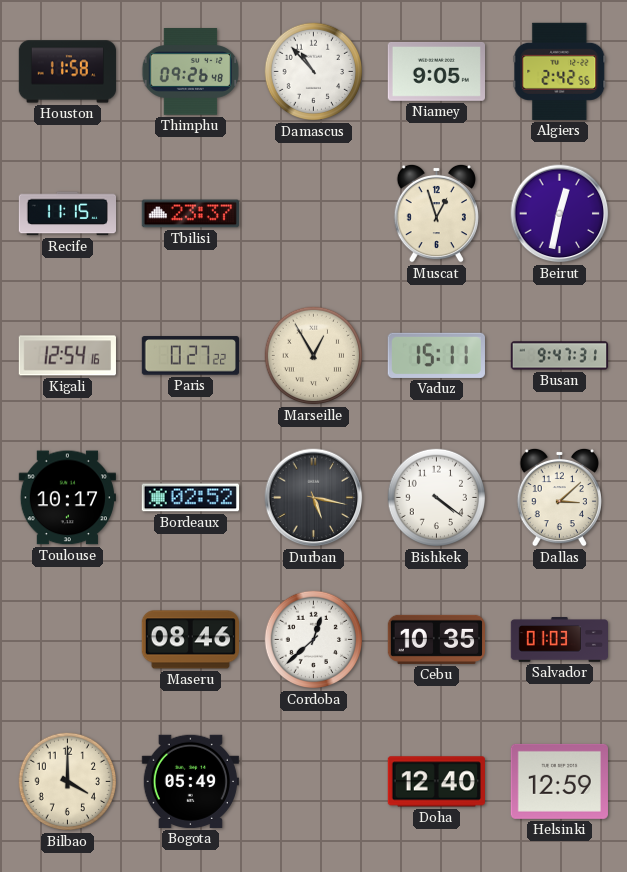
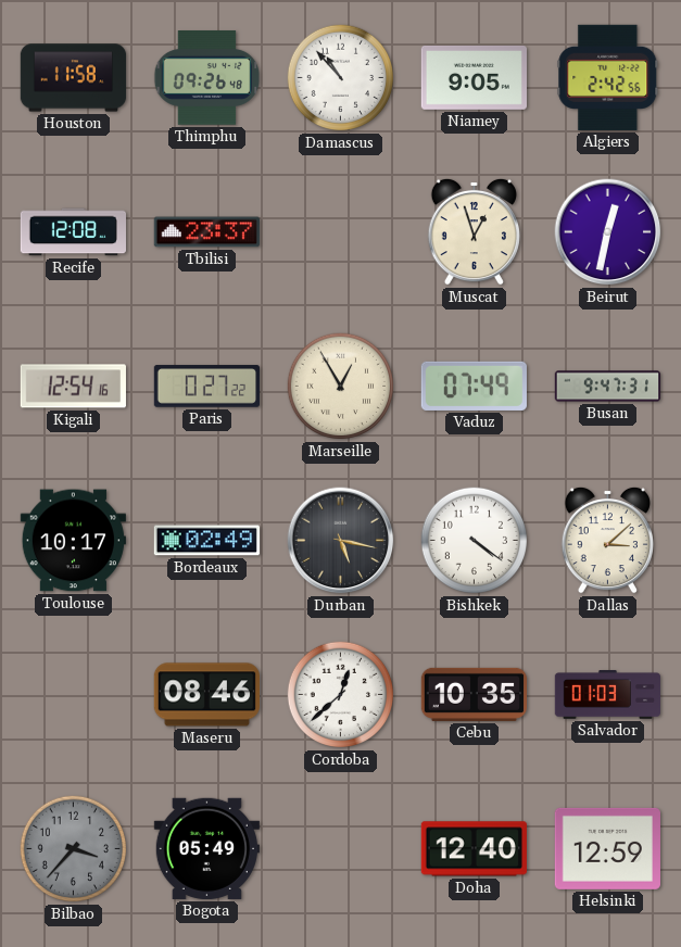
Recife: 11:15 -> 12:08 (73, 232)
Vaduz: 15:11 -> 07:49 (474, 386)
Bordeaux: 02:52 -> 02:49 (206, 541)
Bilbao: 4:00 -> 3:37 (74, 849)
Bilbao dial: cream -> grey (74, 849)
